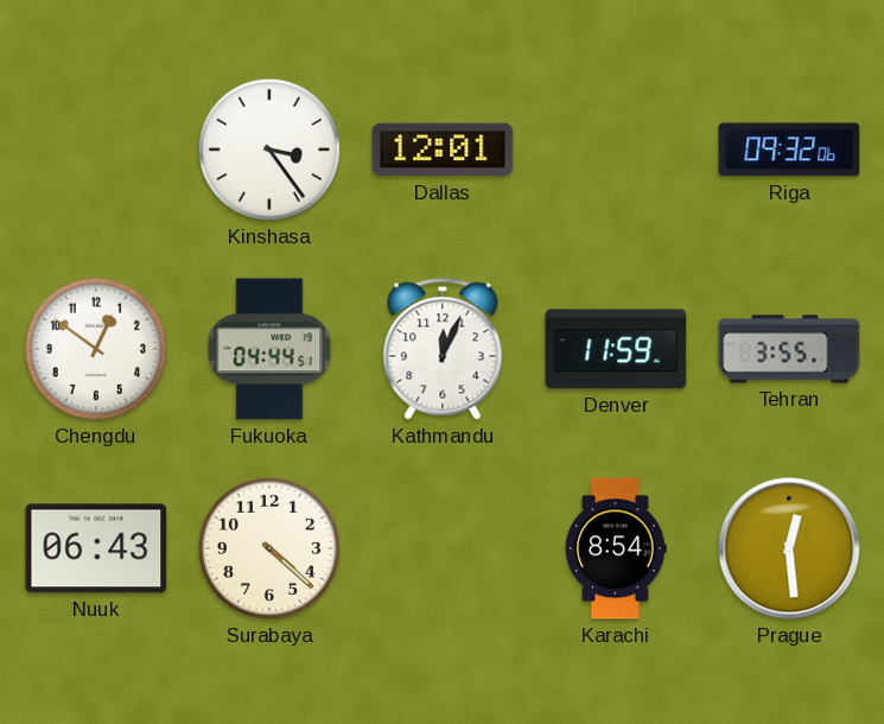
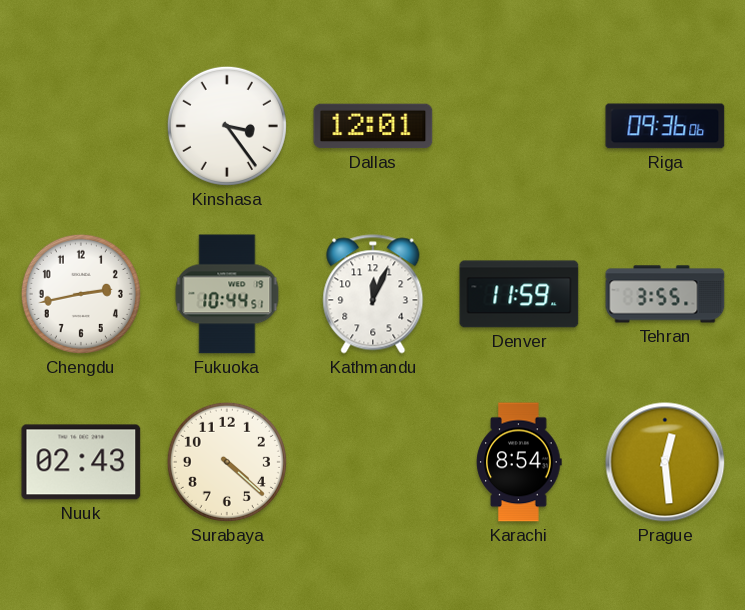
Riga: 09:32 -> 09:36 (665, 126)
Chengdu: 12:51 -> 2:43 (81, 294)
Fukuoka: 04:44 -> 10:44 (227, 294)
Nuuk: 06:43 -> 02:43 (81, 462)
